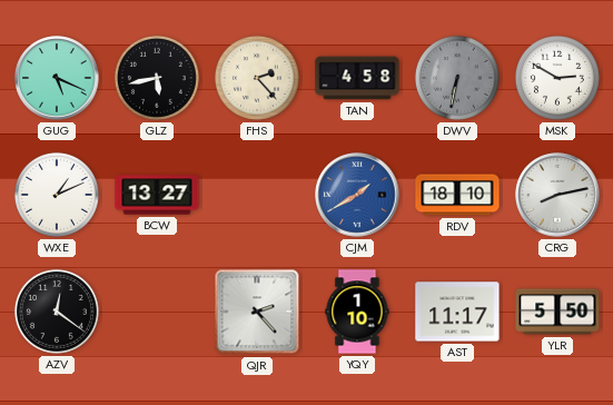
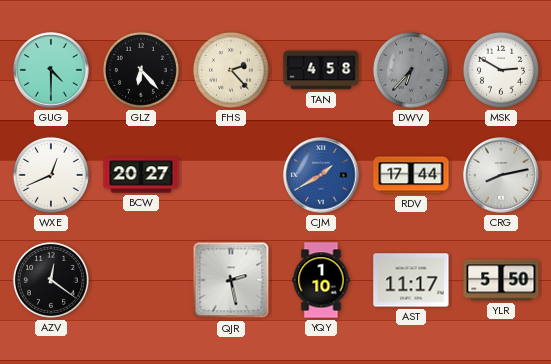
GUG: 5:19 -> 4:30 (51, 70)
GLZ: 5:43 -> 6:23 (141, 70)
DWV: 6:32 -> 6:37 (411, 70)
WXE: 1:11 -> 12:41 (51, 175)
BCW: 13:27 -> 20:27 (141, 175)
RDV: 18:10 -> 17:44 (411, 175)
QJR: 2:23 -> 2:28 (231, 280)
